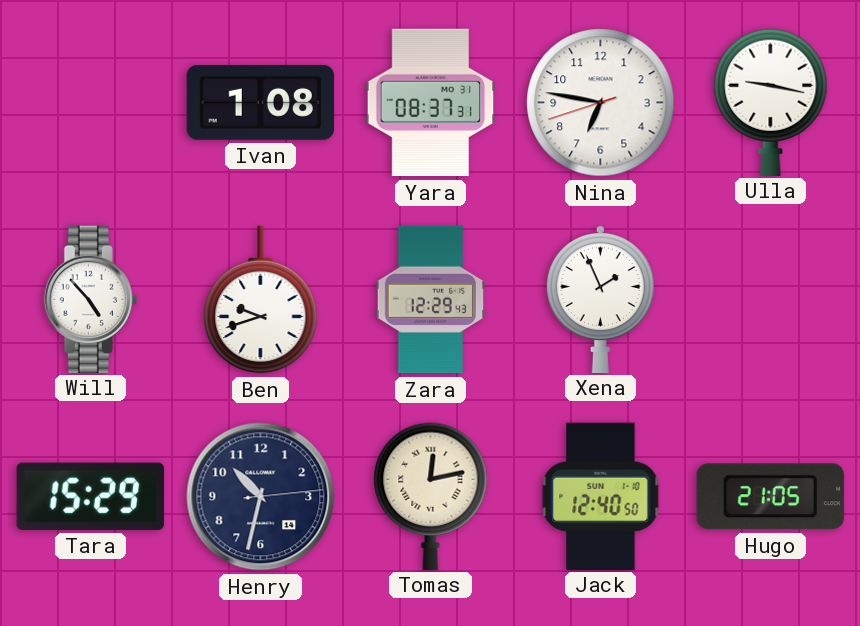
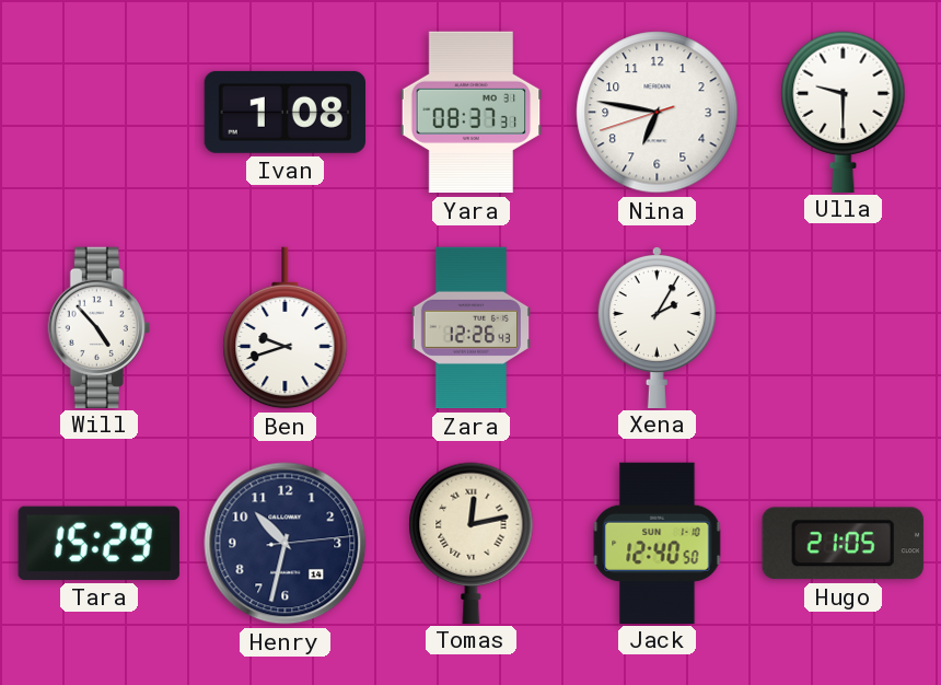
Ulla: 9:17 -> 9:30 (844, 112)
Zara: 12:29 -> 12:26 (471, 328)
Xena: 1:56 -> 2:05 (657, 326)
